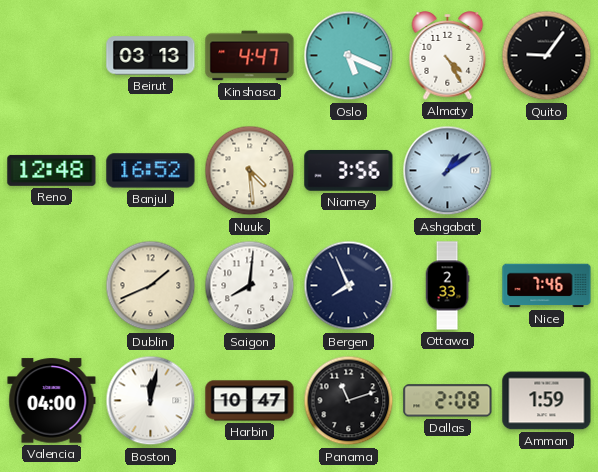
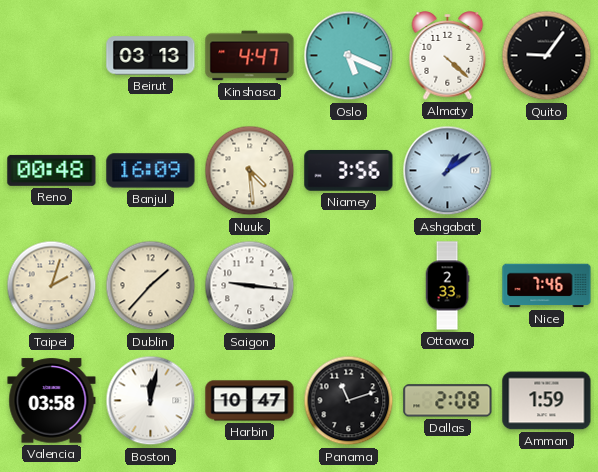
Almaty: 4:25 -> 4:22 (448, 56)
Reno: 12:48 -> 00:48 (52, 170)
Banjul: 16:52 -> 16:09 (151, 171)
Taipei: none -> 2:03 (52, 286)
Dublin: 1:41 -> 1:37 (151, 286)
Saigon: 8:01 -> 9:16 (250, 286)
Bergen: 7:56 -> none (349, 286)
Valencia: 04:00 -> 03:58 (52, 401)
